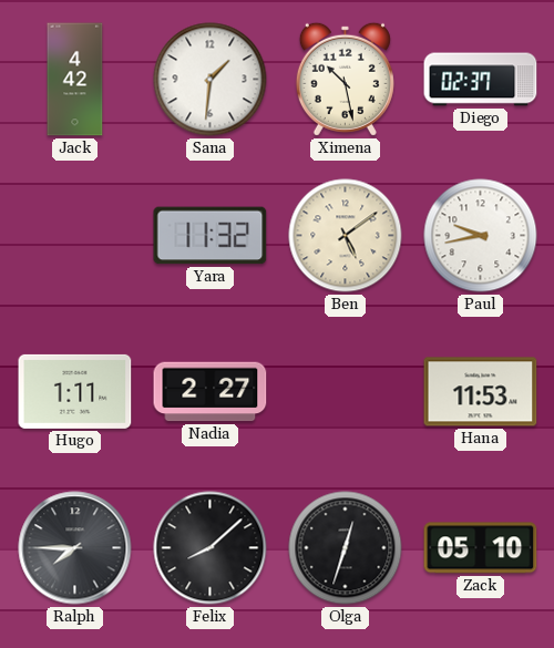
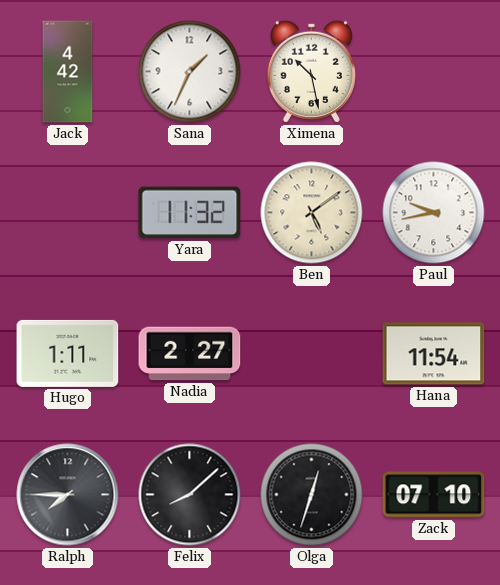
Sana: 1:31 -> 1:34 (190, 72)
Diego: 02:37 -> none (481, 80)
Hana: 11:53 -> 11:54 (434, 354)
Zack: 05:10 -> 07:10 (434, 495)
